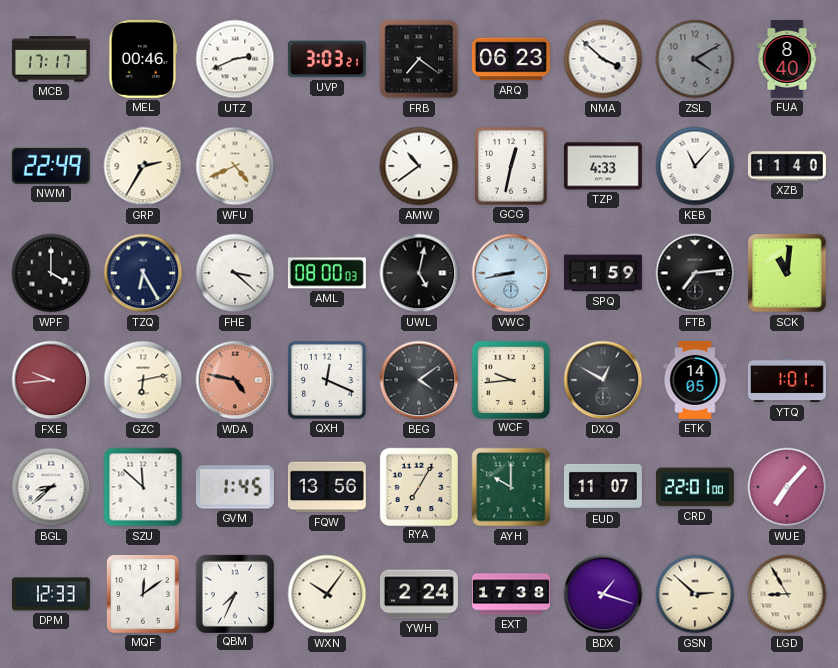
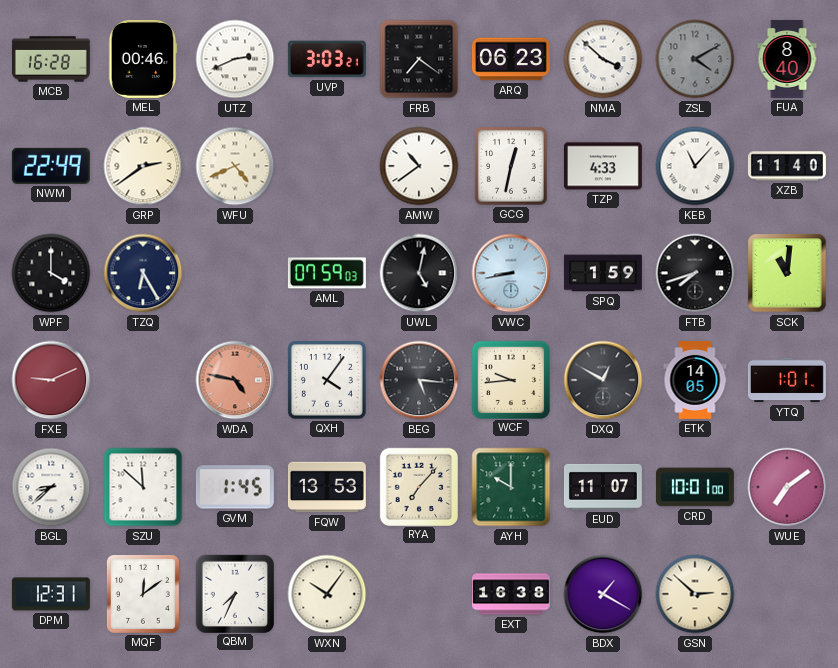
MCB: 17:17 -> 16:28 (51, 59)
GRP: 2:35 -> 2:39 (143, 166)
FHE: 3:22 -> none (235, 273)
AML: 08:00 -> 07:59 (327, 273)
FTB: 7:14 -> 7:42 (695, 273)
FXE: 9:44 -> 9:11 (51, 380)
GZC: 6:13 -> none (143, 380)
QXH: 12:19 -> 4:06 (327, 380)
BEG: 4:09 -> 5:16 (419, 380)
FQW: 13:56 -> 13:53 (327, 487)
RYA: 7:05 -> 7:07 (418, 486)
CRD: 22:01 -> 10:01 (695, 487)
WUE: 7:07 -> 7:09 (787, 487)
DPM: 12:33 -> 12:31 (51, 594)
YWH: 2:24 -> none (419, 594)
EXT: 17:38 -> 16:38 (512, 594)
BDX: 1:18 -> 1:20 (603, 594)
LGD: 8:55 -> none (787, 594)
